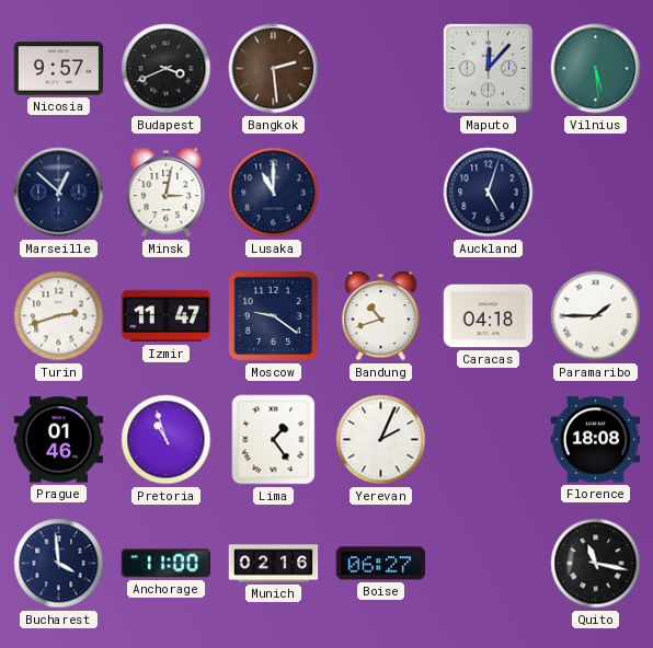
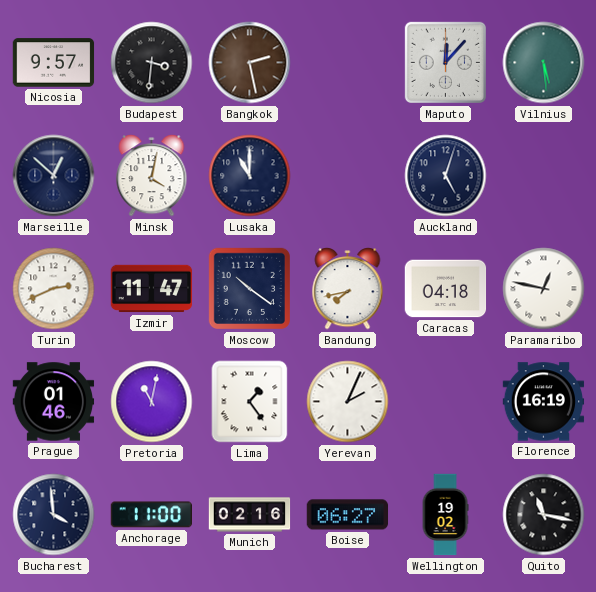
Budapest: 3:41 -> 3:31 (152, 63)
Bangkok: 2:29 -> 2:28 (250, 63)
Minsk: 3:02 -> 4:02 (152, 176)
Turin: 2:42 -> 2:41 (54, 289)
Moscow: 9:21 -> 10:21 (249, 288)
Bandung: 10:42 -> 7:43 (348, 289)
Paramaribo: 1:45 -> 12:47 (544, 289)
Pretoria: 10:57 -> 11:02 (152, 402)
Florence: 18:08 -> 16:19 (544, 402)
Wellington: none -> 19:02 (445, 515)
